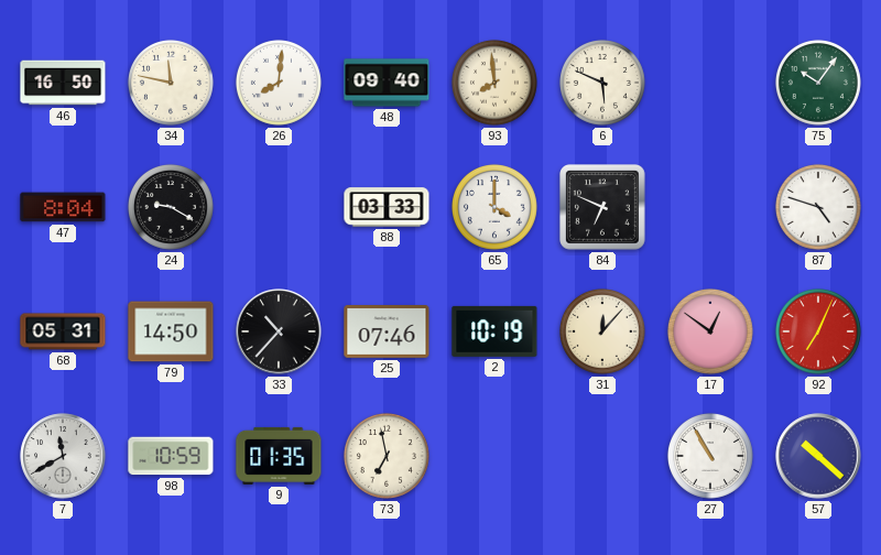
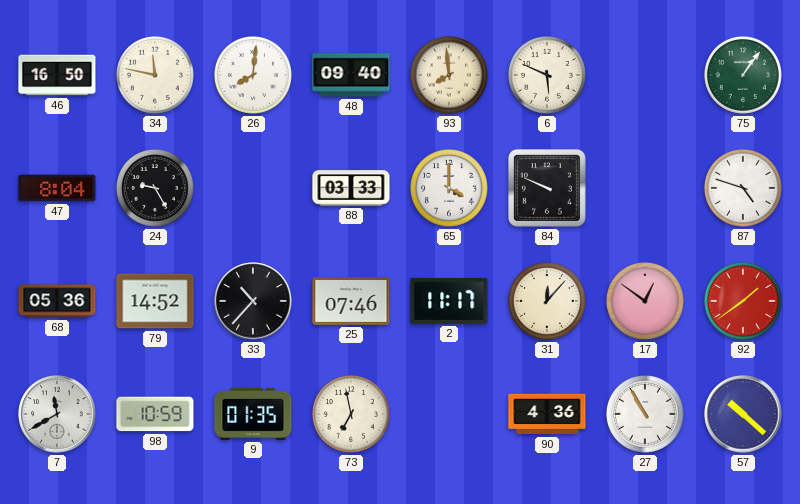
75: 10:06 -> 1:06 (743, 75)
24: 9:20 -> 9:25 (155, 188)
84: 6:49 -> 9:49 (548, 189)
68: 05:31 -> 05:36 (57, 301)
79: 14:50 -> 14:52 (155, 301)
2: 10:19 -> 11:17 (449, 301)
92: 7:04 -> 1:39 (743, 301)
90: none -> 4:36 (547, 414)
